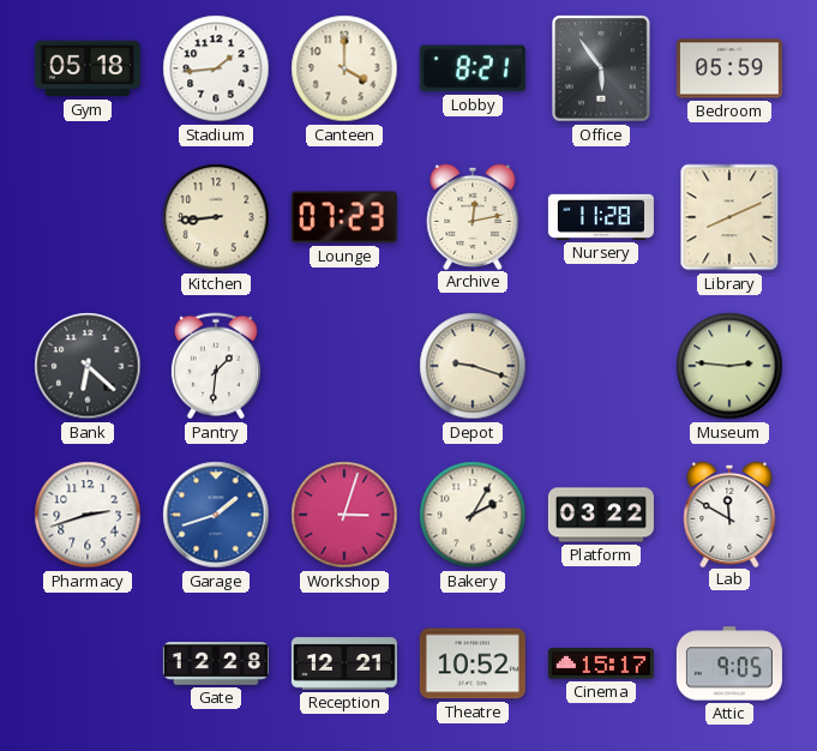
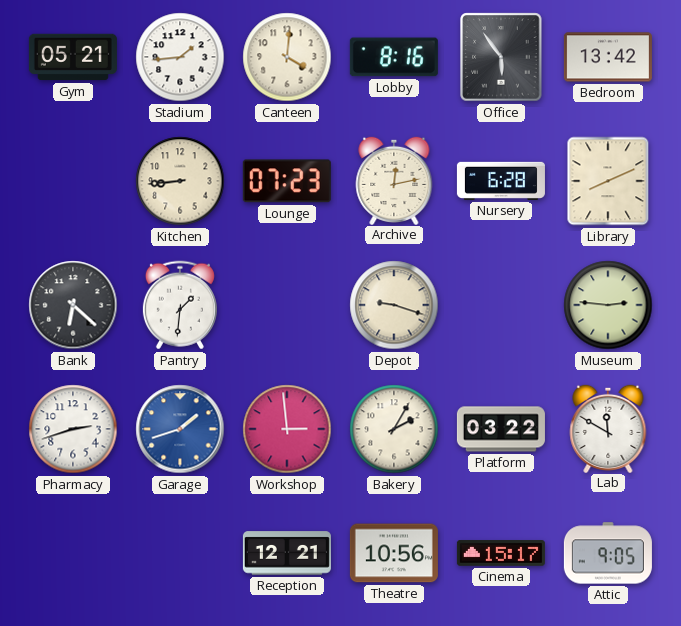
Gym: 05:18 -> 05:21 (73, 57)
Canteen: 4:00 -> 4:01 (287, 57)
Lobby: 8:21 -> 8:16 (394, 57)
Bedroom: 05:59 -> 13:42 (608, 57)
Nursery: 11:28 -> 6:28 (501, 181)
Workshop: 3:03 -> 2:59 (287, 429)
Gate: 12:28 -> none (216, 663)
Theatre: 10:52 -> 10:56 (394, 553)
